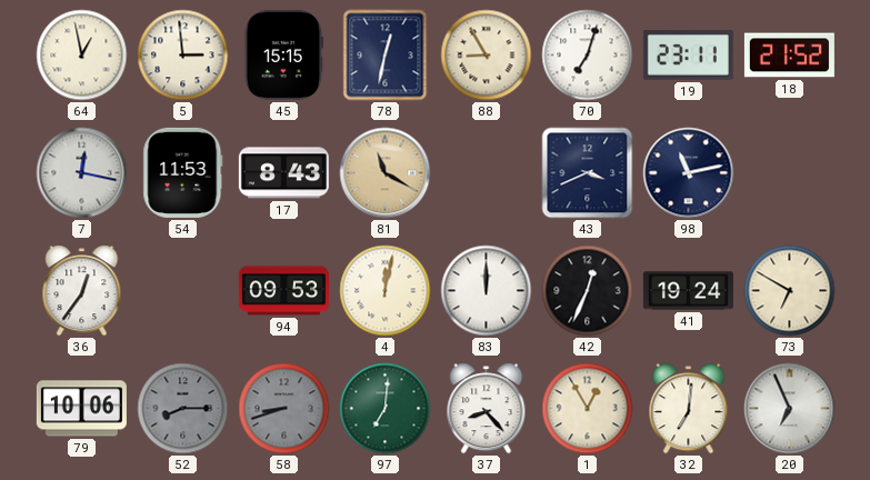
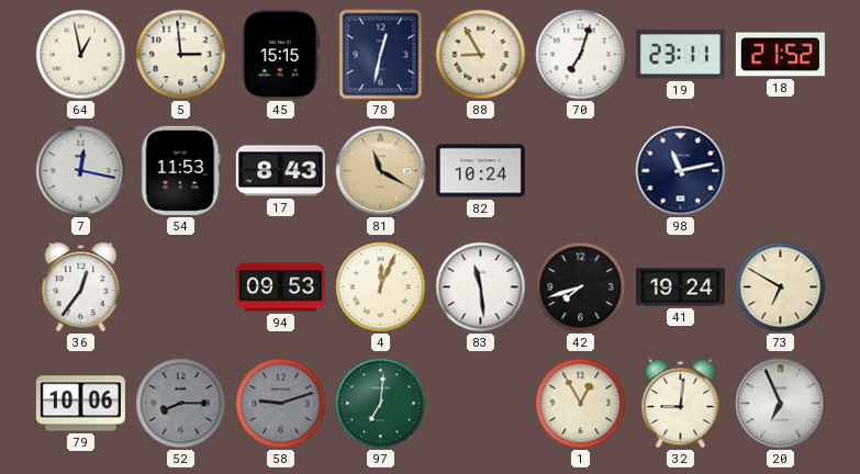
82: none -> 10:24 (480, 171)
43: 3:41 -> none (588, 173)
4: 12:02 -> 12:04 (381, 287)
83: 12:00 -> 11:29 (481, 287)
42: 12:34 -> 7:42 (581, 287)
58: 8:42 -> 9:12 (281, 404)
37: 8:23 -> none (487, 409)
32: 7:01 -> 9:01 (681, 404)
